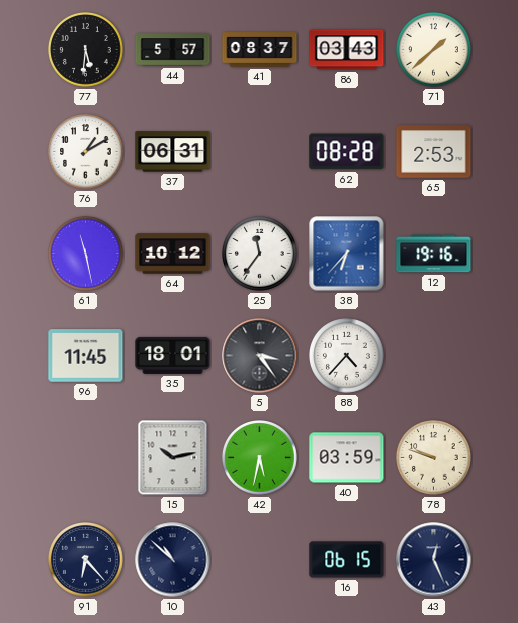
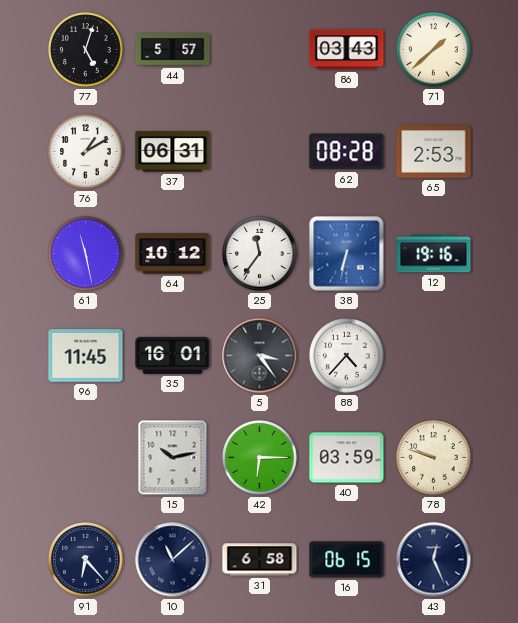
77: 5:31 -> 5:03 (86, 50)
41: 08:37 -> none (260, 50)
38: 6:37 -> 6:32 (347, 254)
35: 18:01 -> 16:01 (173, 355)
42: 5:32 -> 6:15 (260, 458)
10: 10:52 -> 11:08 (173, 560)
31: none -> 6:58 (260, 560)
